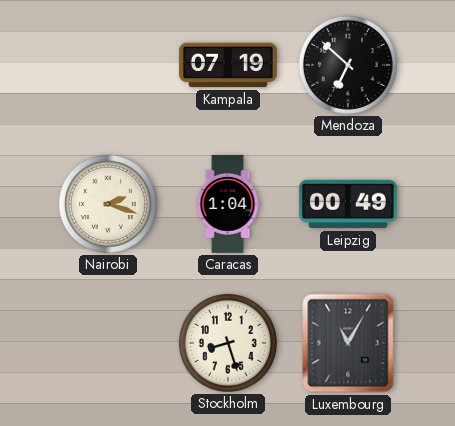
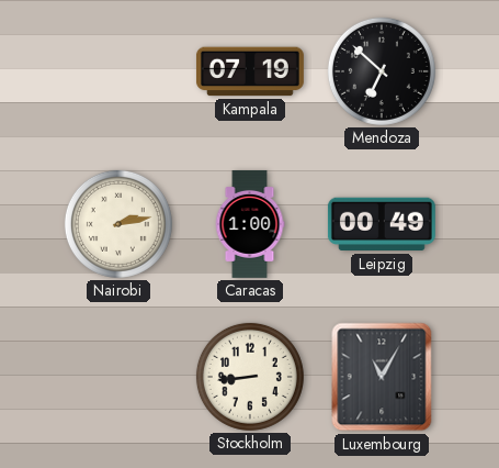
Nairobi: 2:18 -> 2:13 (118, 224)
Caracas: 1:04 -> 1:00 (250, 224)
Stockholm: 8:27 -> 8:44 (250, 377)
